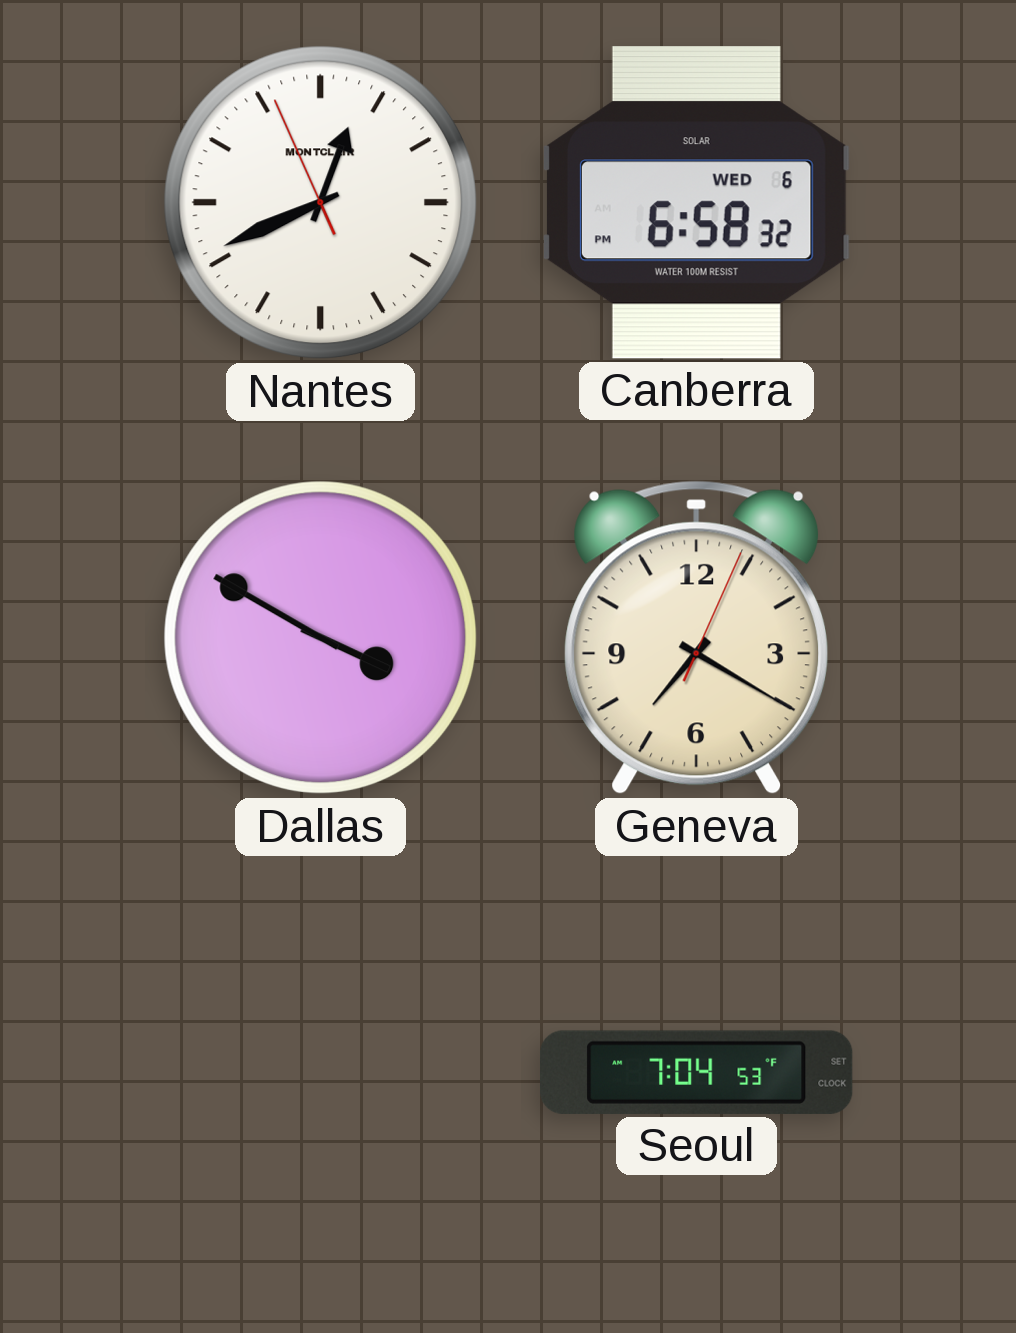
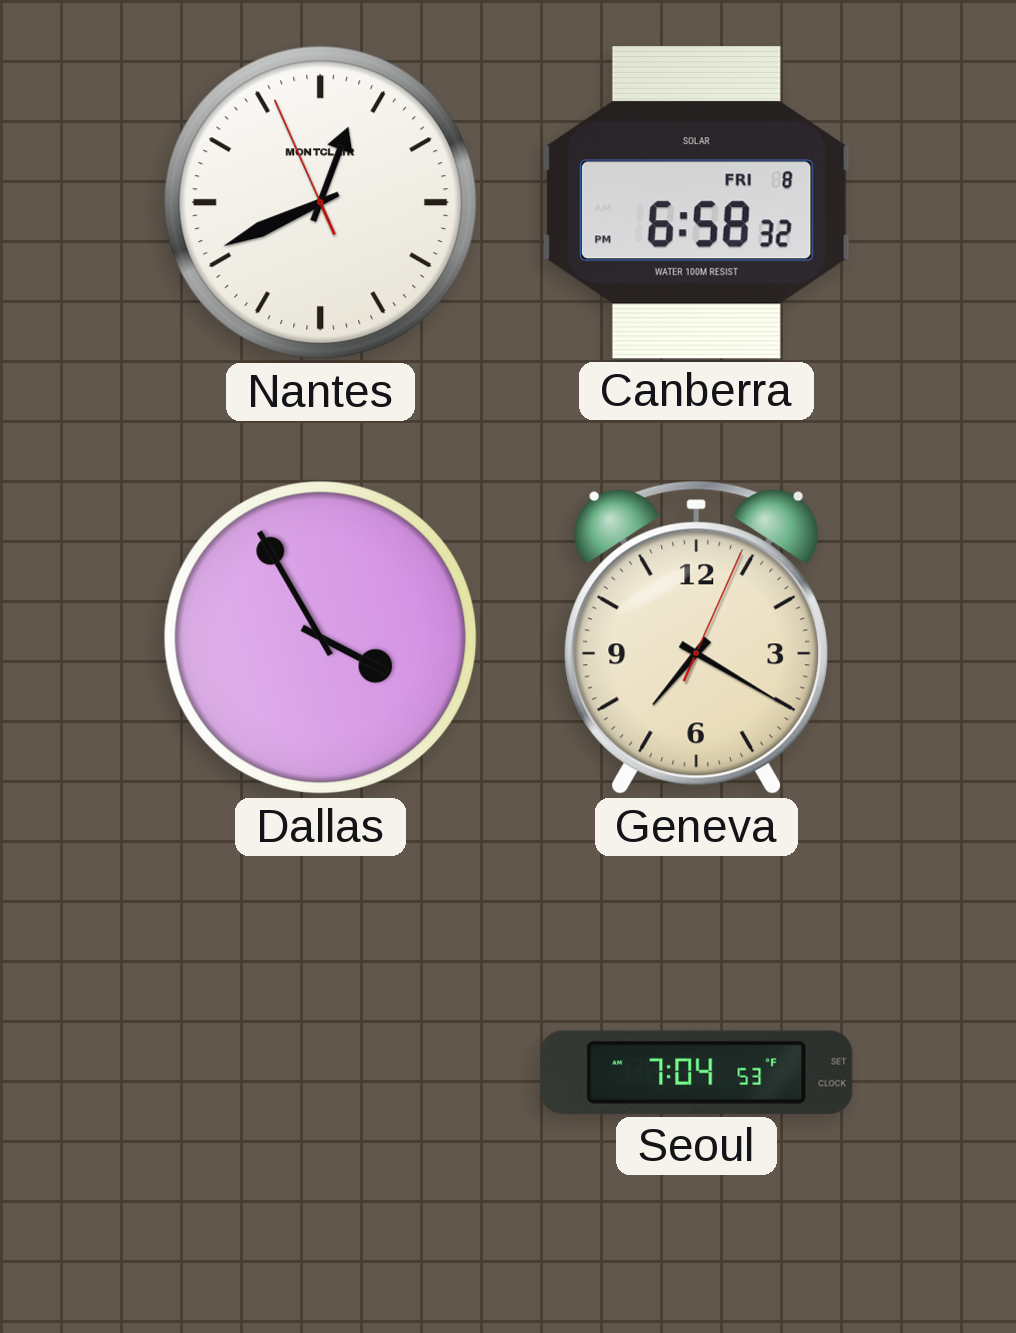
Canberra date: WED 6 -> FRI 8 (696, 203)
Dallas: 3:50 -> 3:55 (321, 638)
